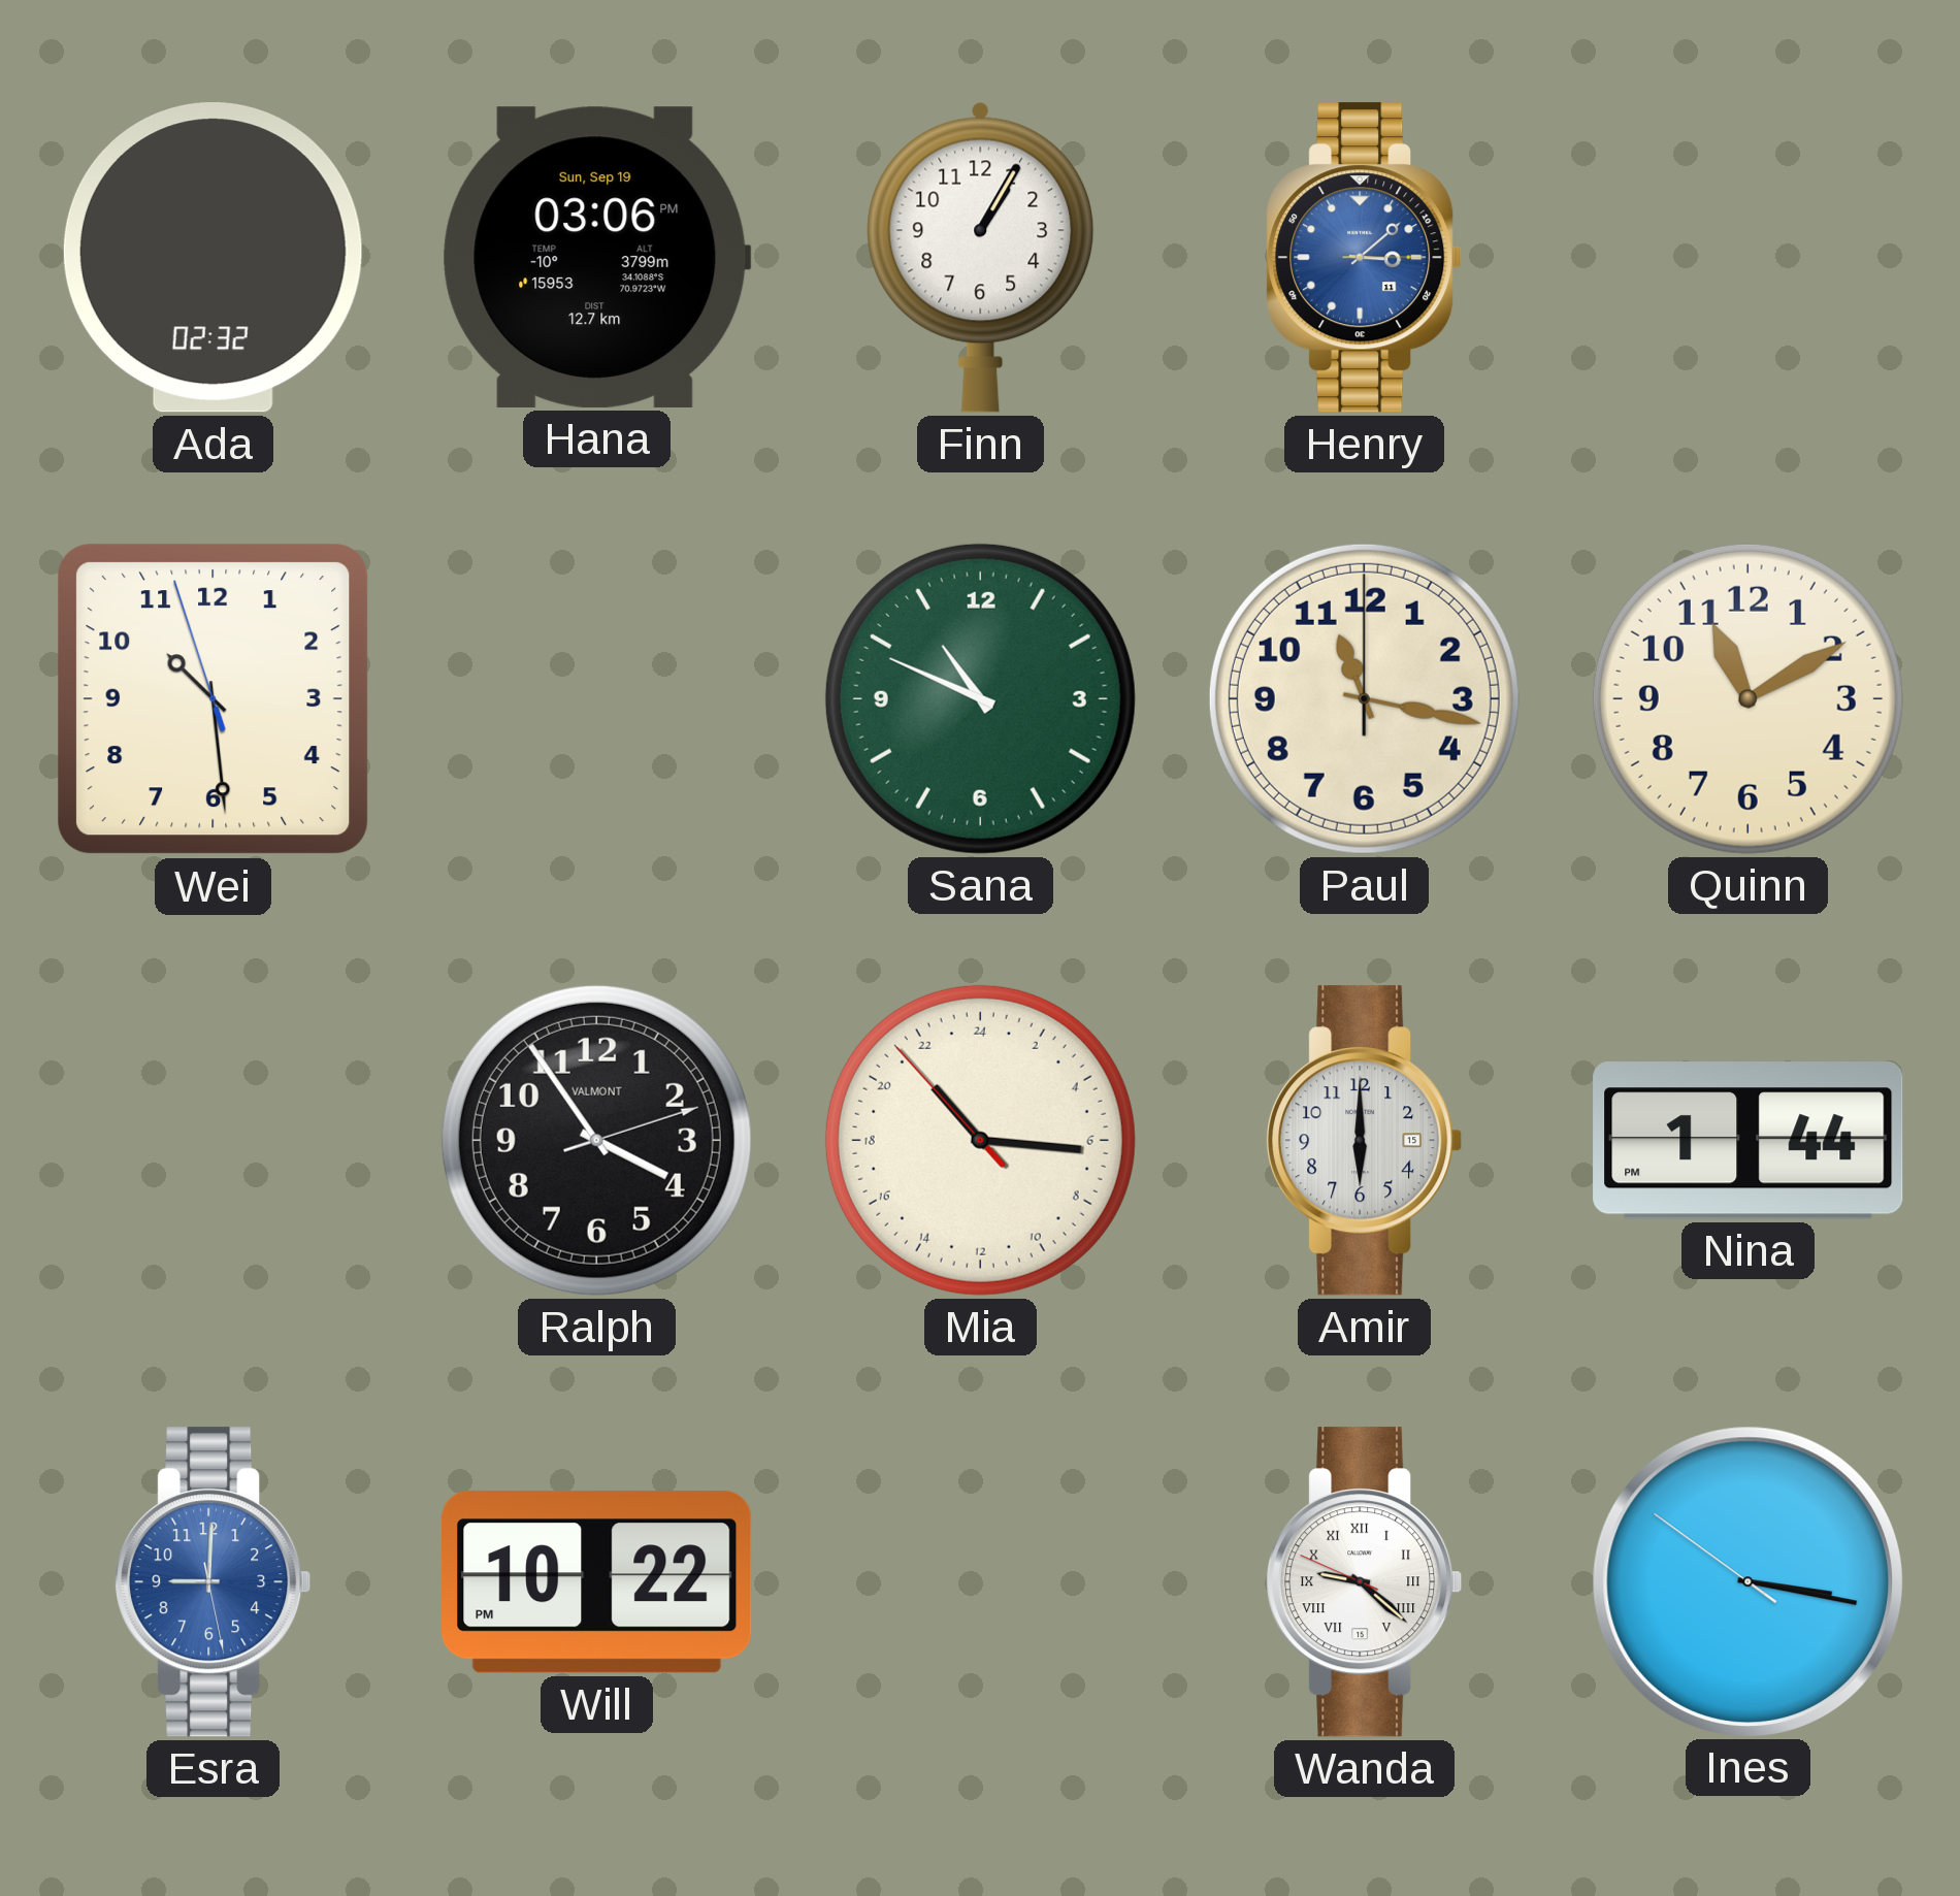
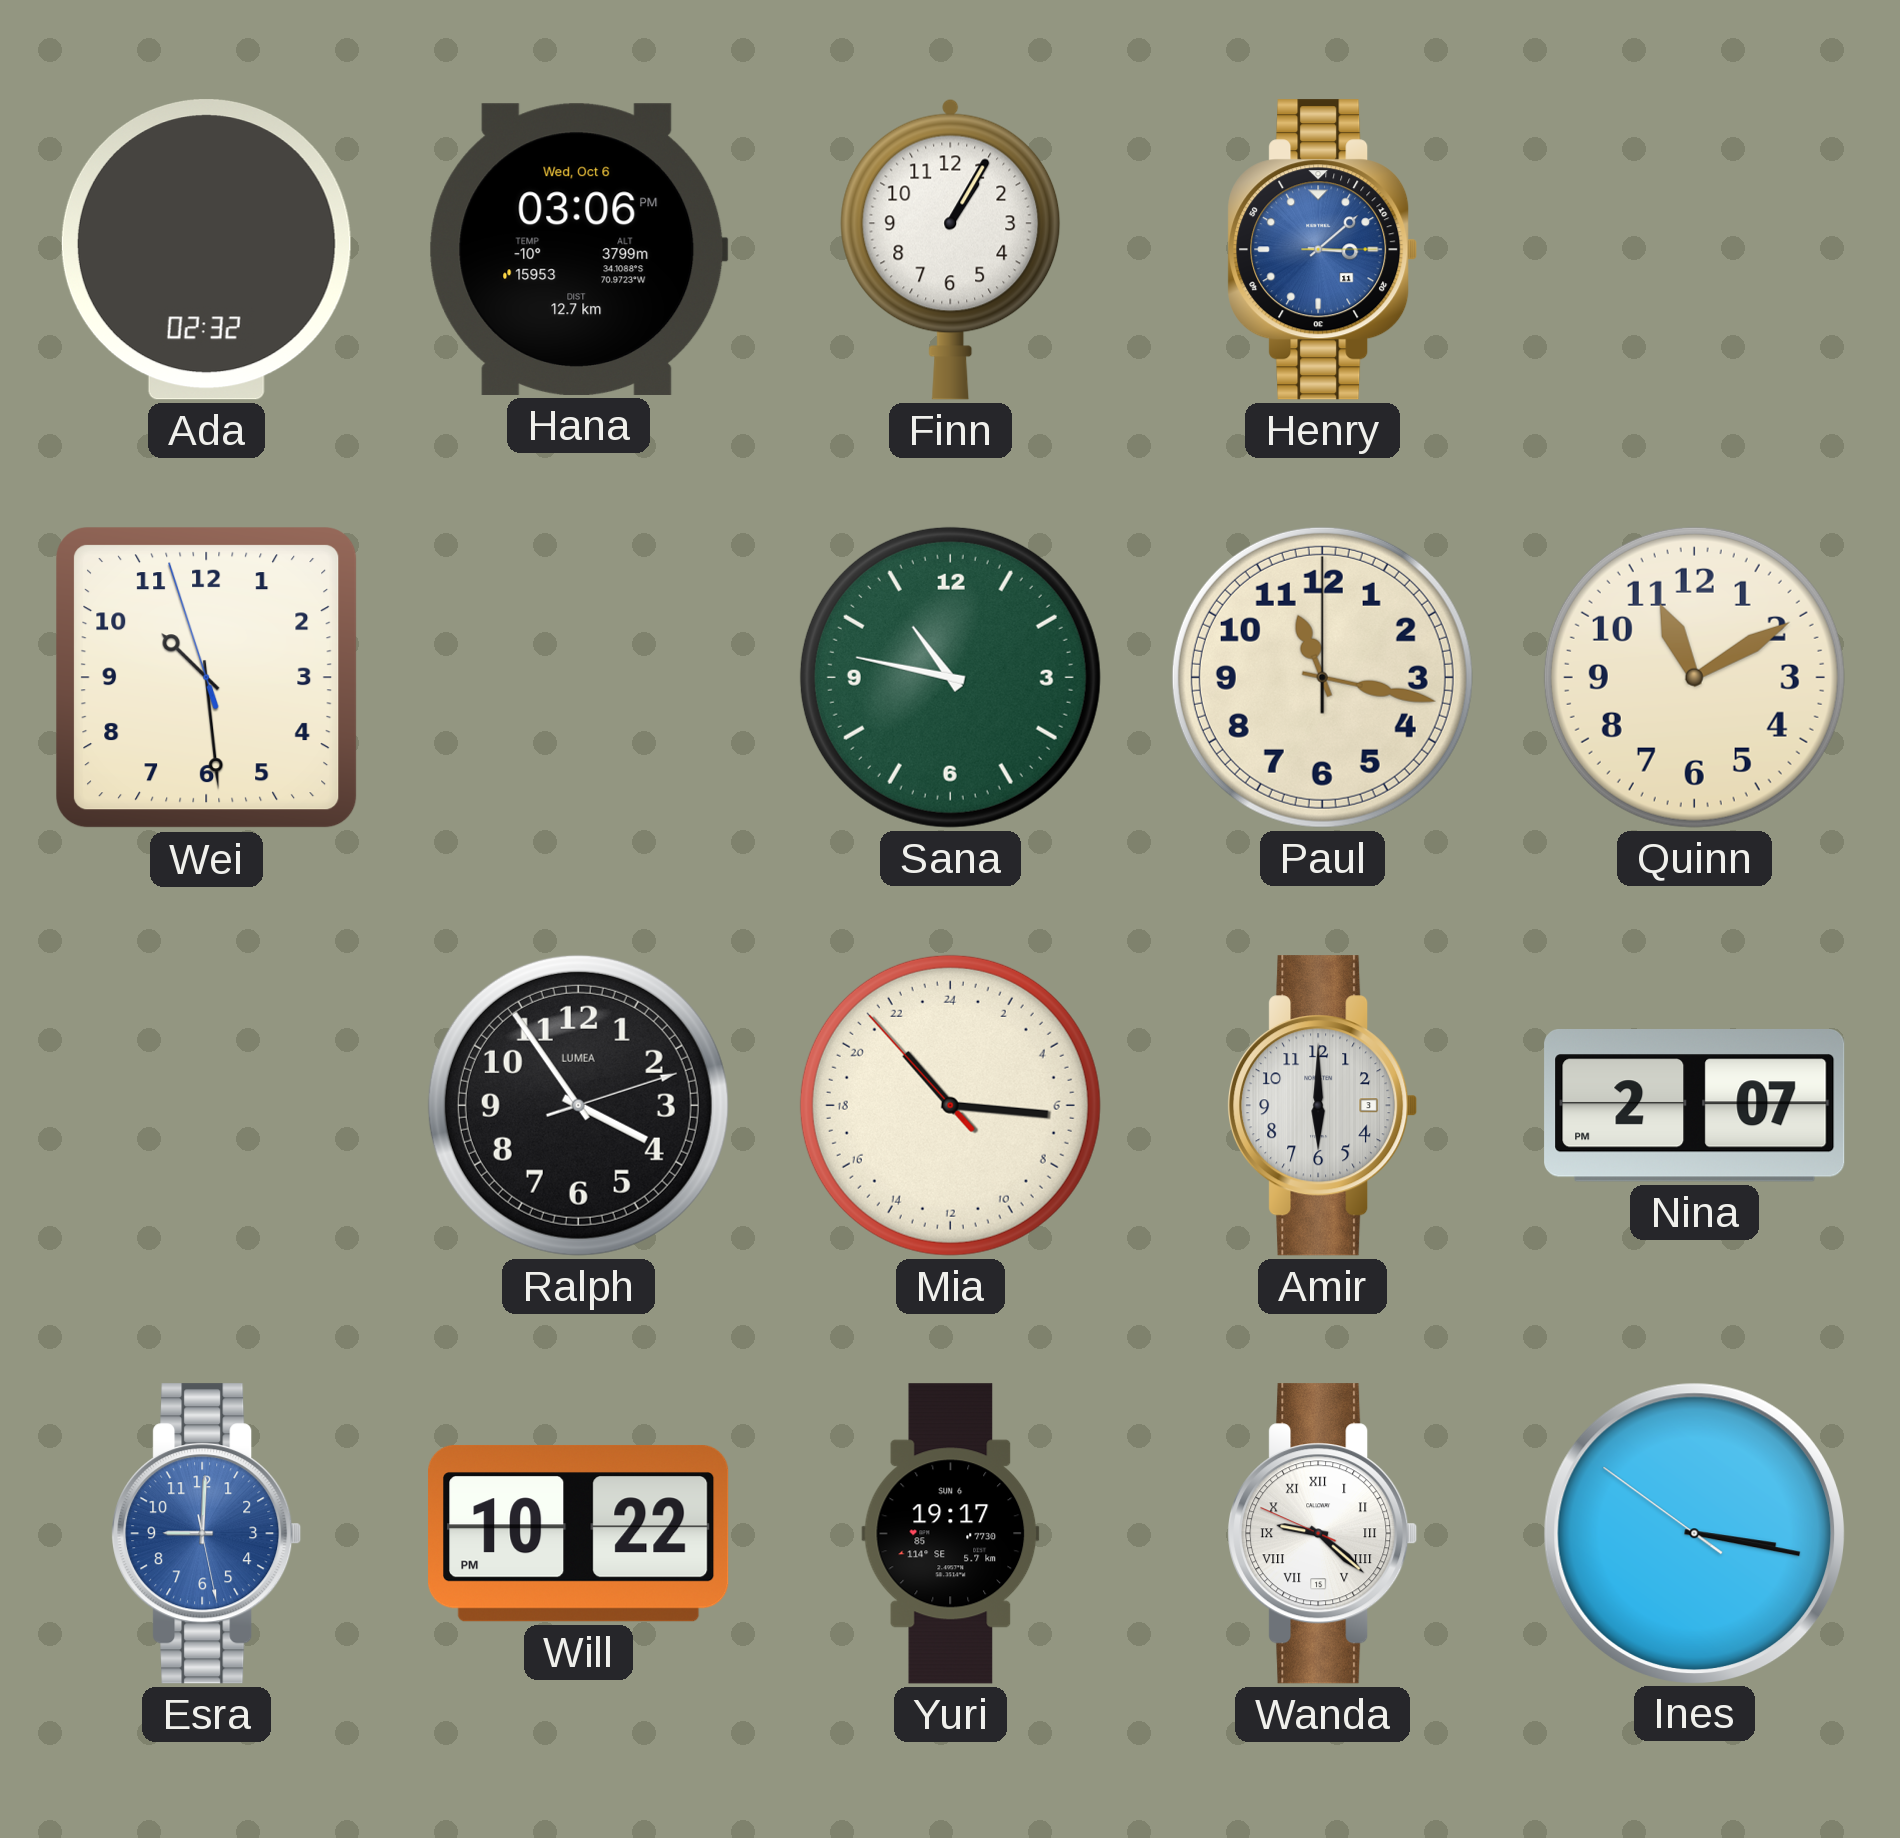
Hana date: Sun, Sep 19 -> Wed, Oct 6 (578, 249)
Sana: 10:49 -> 10:47 (950, 677)
Ralph brand: VALMONT -> LUMEA (578, 1105)
Amir date: 15 -> 3 (1323, 1106)
Nina: 1:44 -> 2:07 (1695, 1106)
Yuri: none -> 19:17 (951, 1534)
